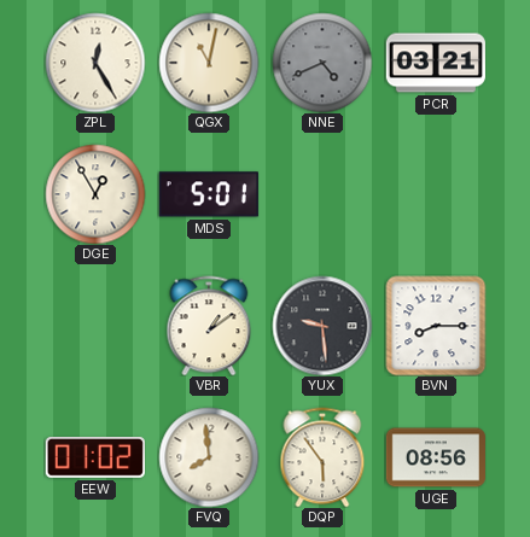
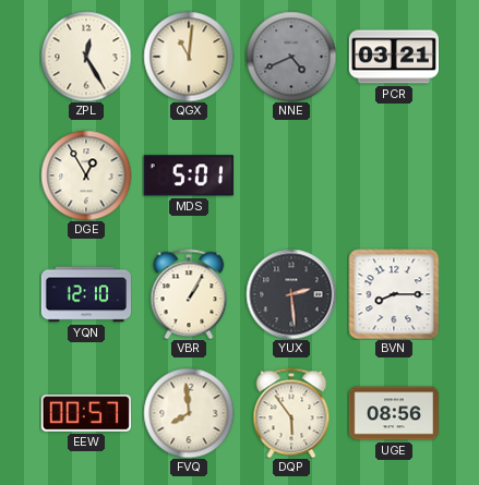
QGX: 11:02 -> 11:01 (189, 57)
YQN: none -> 12:10 (85, 294)
VBR: 1:09 -> 1:05 (189, 294)
YUX: 9:29 -> 2:29 (291, 294)
EEW: 01:02 -> 00:57 (86, 414)
